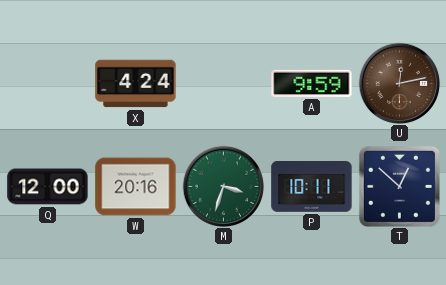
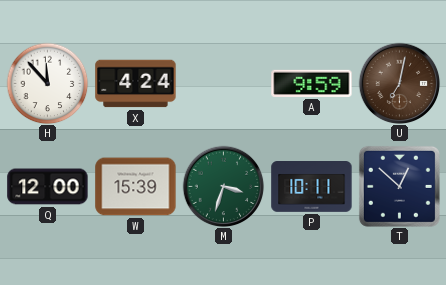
H: none -> 11:53 (47, 83)
U: 12:13 -> 7:02 (399, 83)
W: 20:16 -> 15:39 (136, 187)
